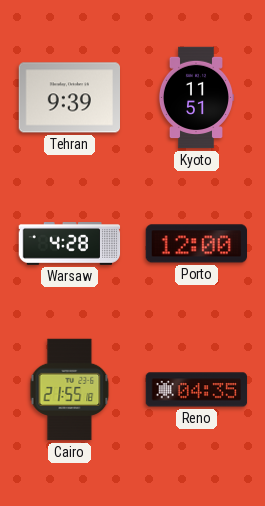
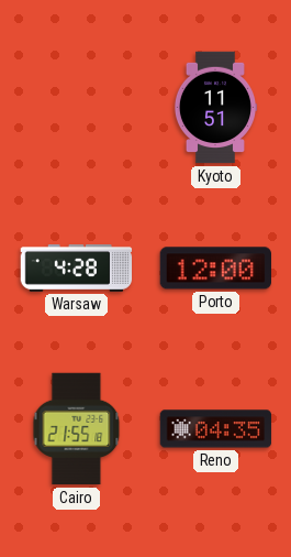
Tehran: 9:39 -> none (69, 98)
